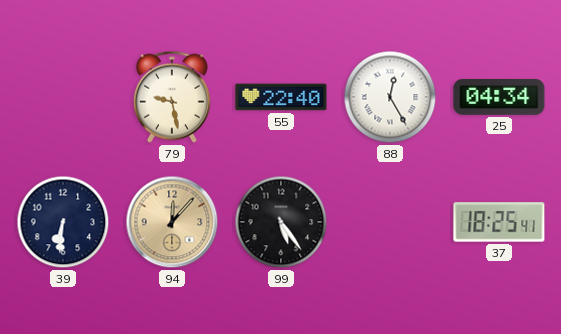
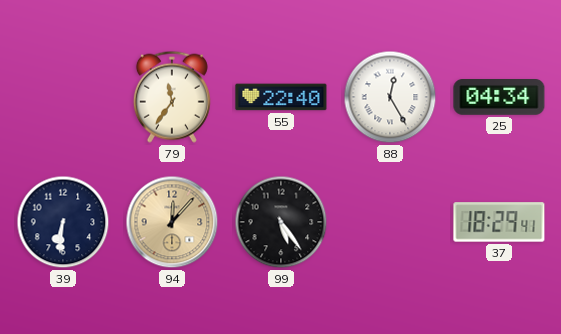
79: 9:28 -> 11:36 (172, 97)
37: 18:25 -> 18:29 (499, 222)
